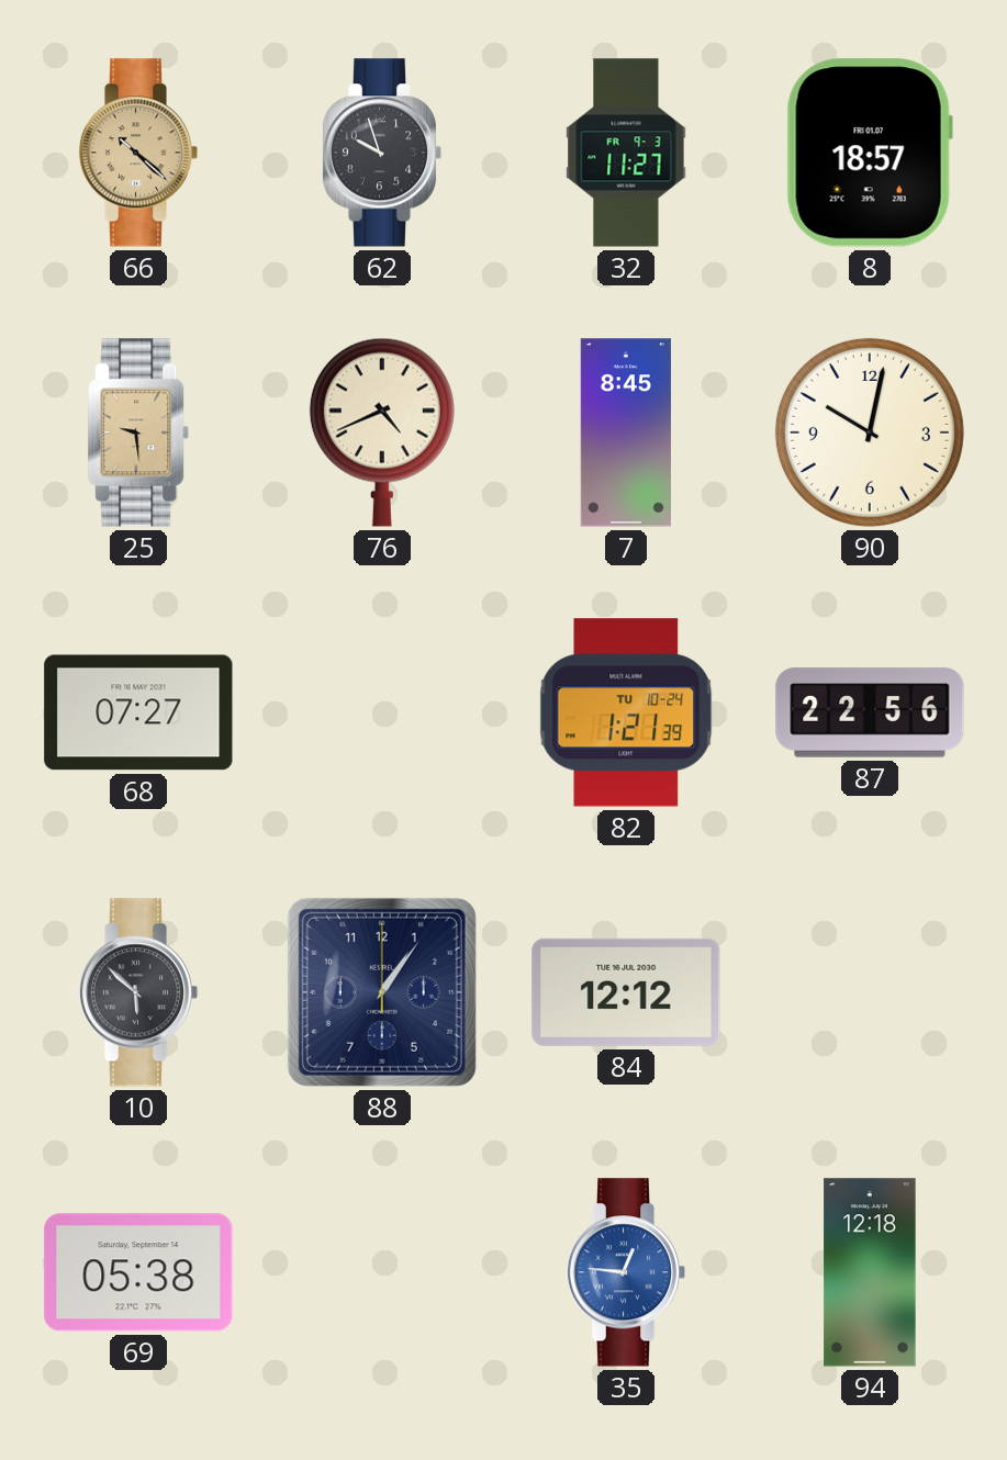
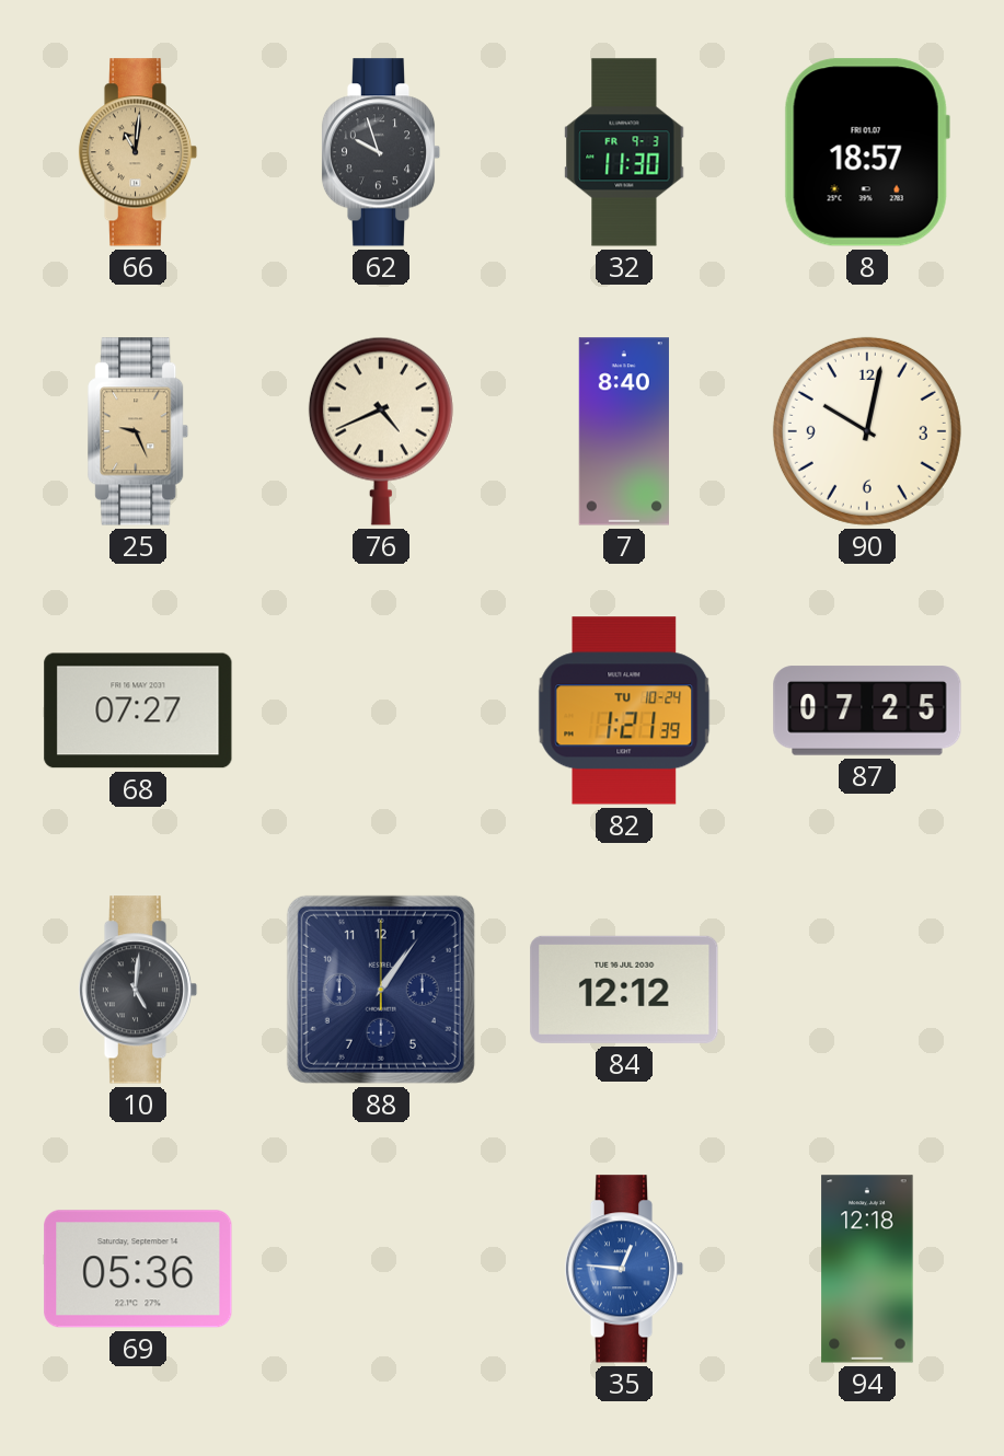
66: 10:22 -> 11:01 (138, 152)
32: 11:27 -> 11:30 (624, 152)
25: 9:29 -> 9:26 (139, 431)
7: 8:45 -> 8:40 (624, 431)
87: 22:56 -> 07:25 (867, 710)
10: 5:52 -> 5:01 (138, 990)
69: 05:38 -> 05:36 (138, 1269)
